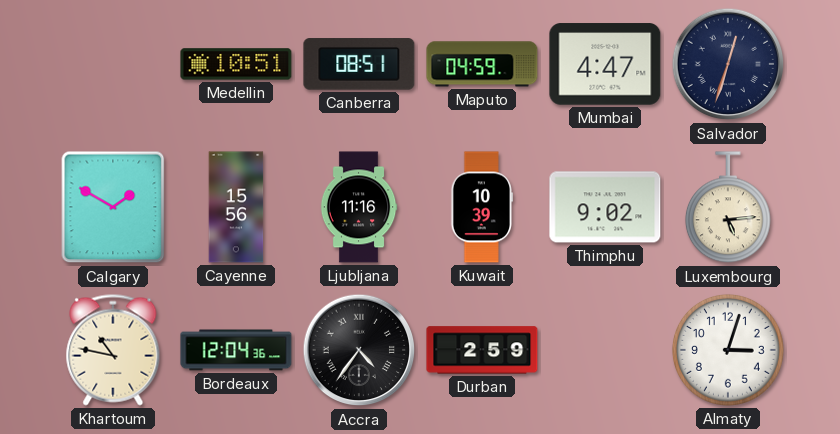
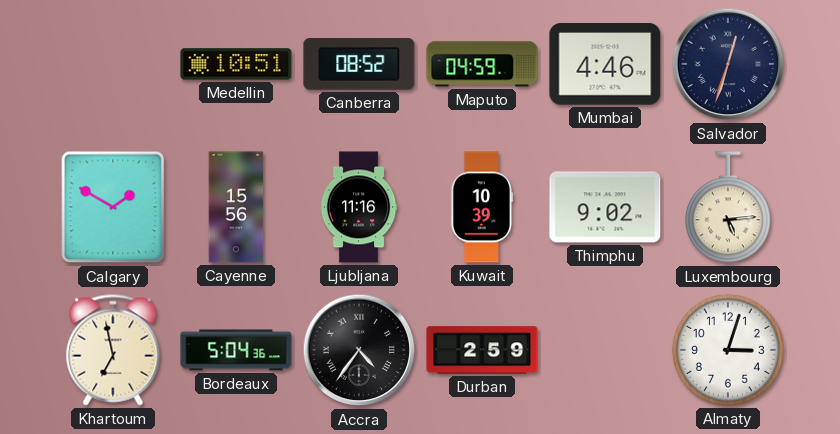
Canberra: 08:51 -> 08:52 (359, 64)
Mumbai: 4:47 -> 4:46 (605, 64)
Khartoum: 10:47 -> 6:58 (113, 350)
Bordeaux: 12:04 -> 5:04 (236, 350)
